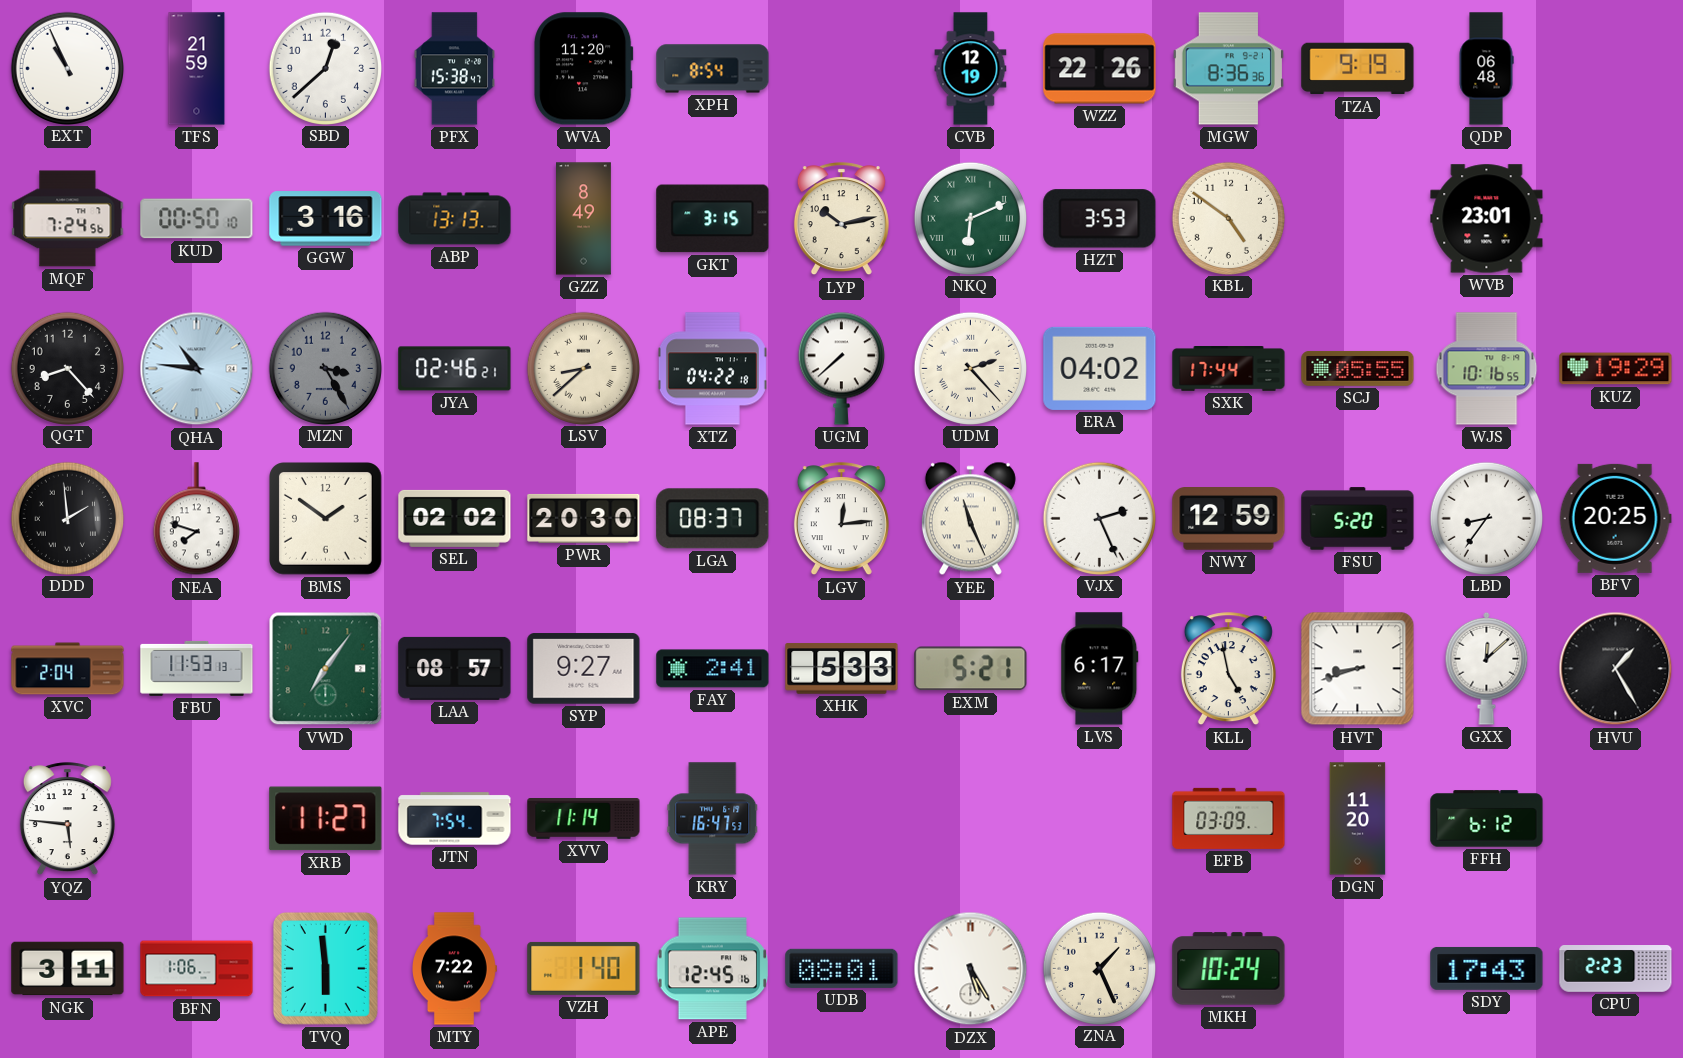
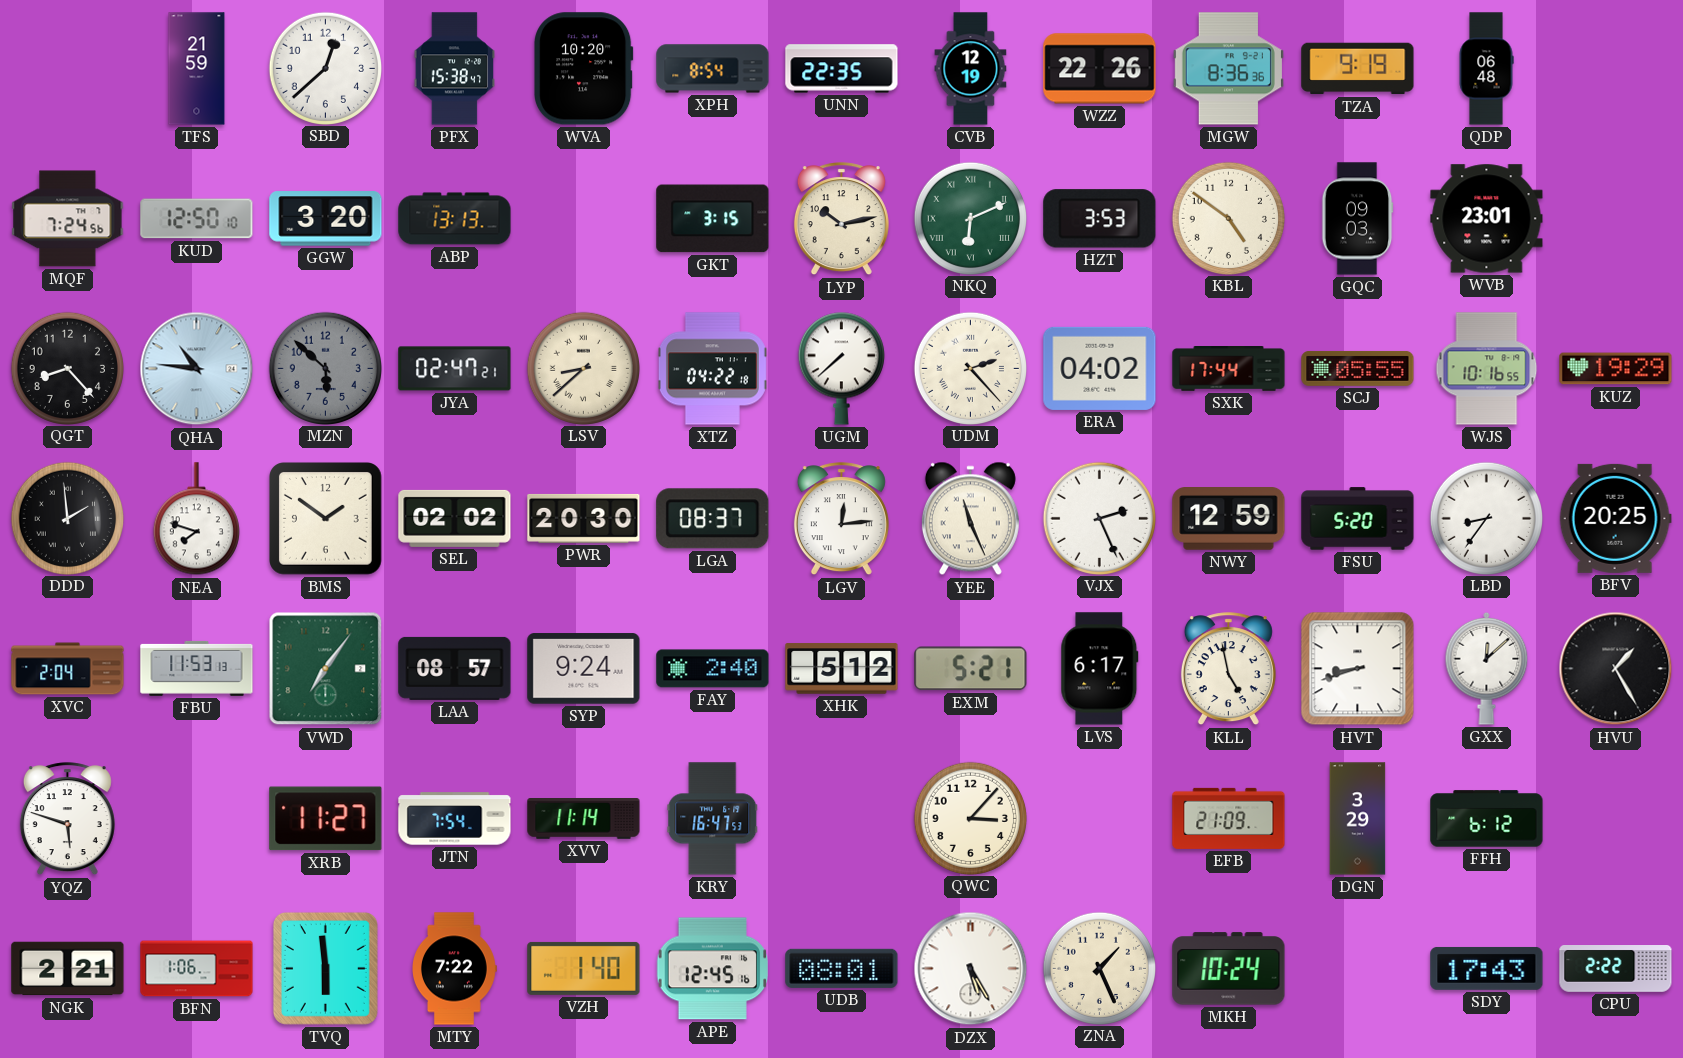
EXT: 10:56 -> none (67, 68)
WVA: 11:20 -> 10:20 (583, 69)
UNN: none -> 22:35 (842, 69)
KUD: 00:50 -> 12:50 (197, 219)
GGW: 3:16 -> 3:20 (326, 219)
GZZ: 8:49 -> none (584, 219)
GQC: none -> 09:03 (1357, 219)
MZN: 3:25 -> 5:52 (325, 368)
JYA: 02:46 -> 02:47 (455, 369)
SYP: 9:27 -> 9:24 (584, 669)
FAY: 2:41 -> 2:40 (713, 669)
XHK: 5:33 -> 5:12 (842, 669)
YQZ: 5:46 -> 5:48 (67, 819)
QWC: none -> 3:07 (970, 818)
EFB: 03:09 -> 21:09 (1229, 818)
DGN: 11:20 -> 3:29 (1358, 819)
NGK: 3:11 -> 2:21 (68, 969)
CPU: 2:23 -> 2:22 (1616, 969)
